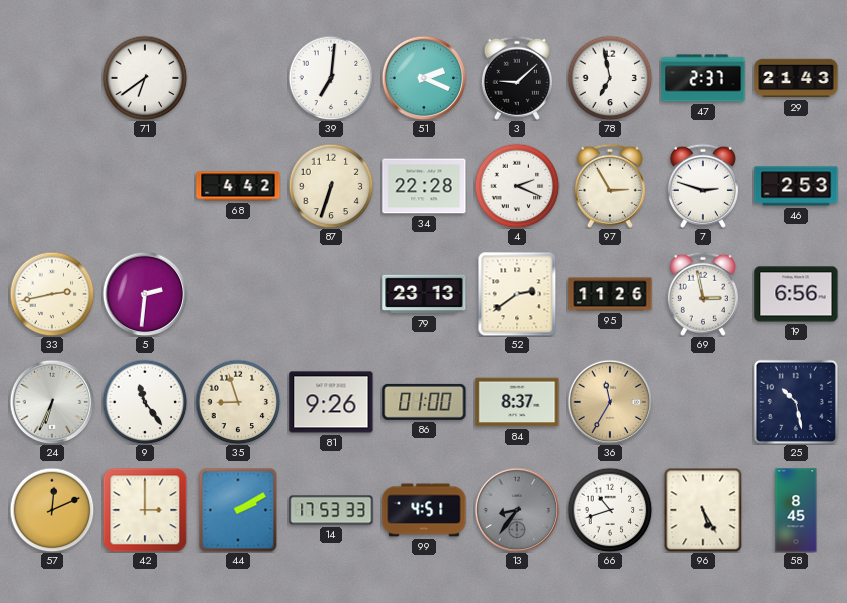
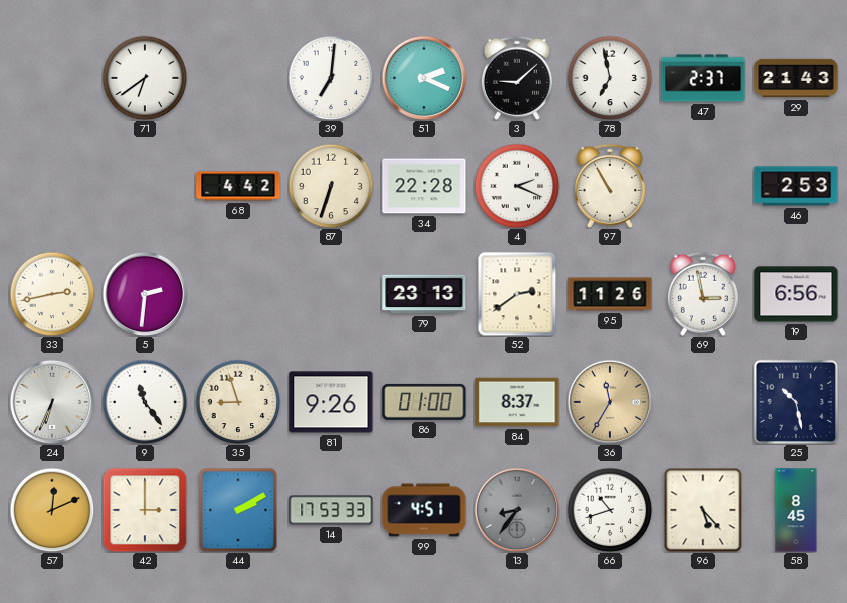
97: 2:55 -> 10:55 (610, 186)
7: 2:48 -> none (703, 186)
96: 5:25 -> 5:23 (703, 510)
